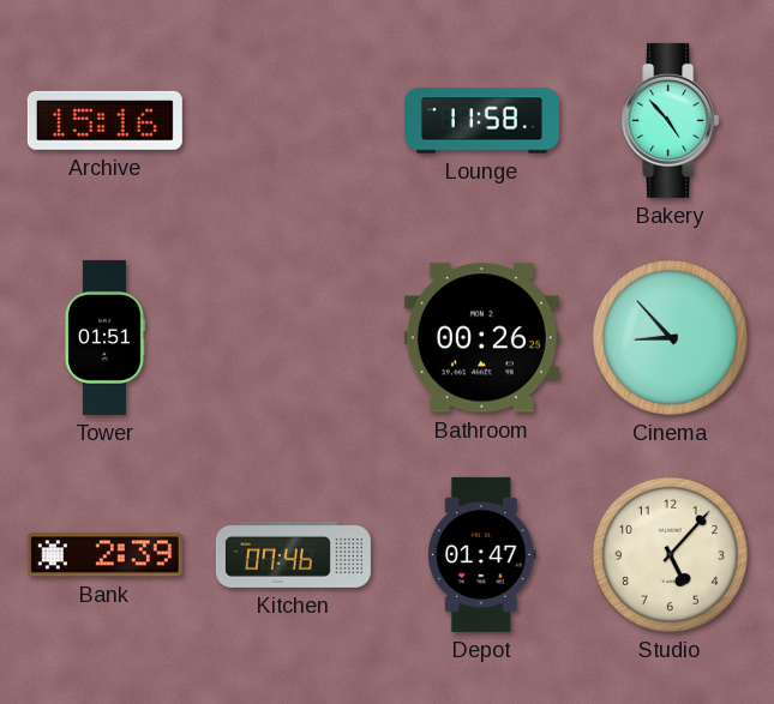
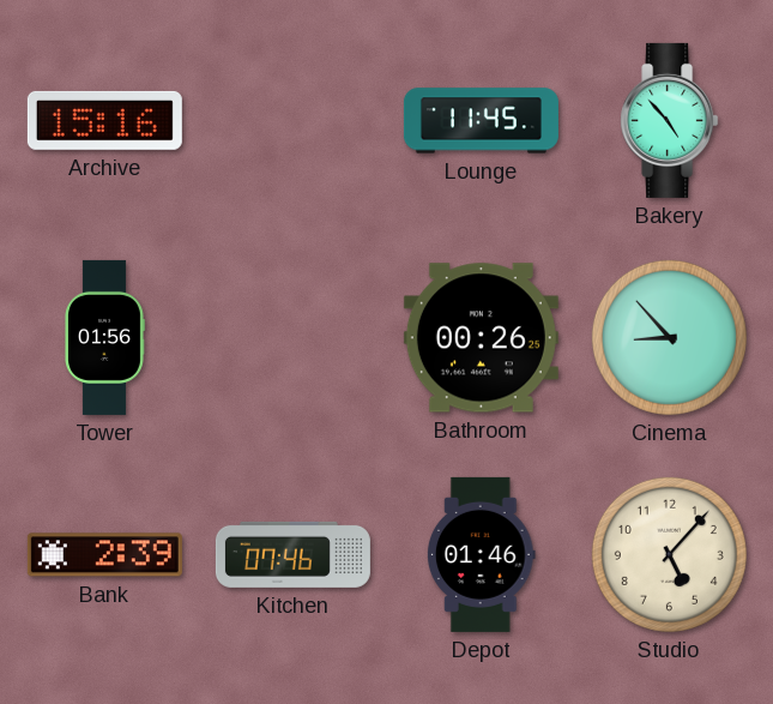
Lounge: 11:58 -> 11:45 (481, 121)
Tower: 01:51 -> 01:56 (105, 337)
Depot: 01:47 -> 01:46 (481, 554)
